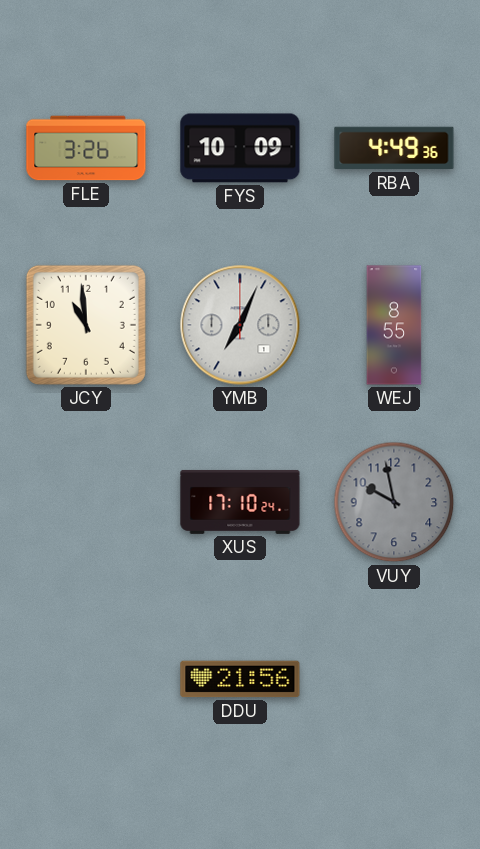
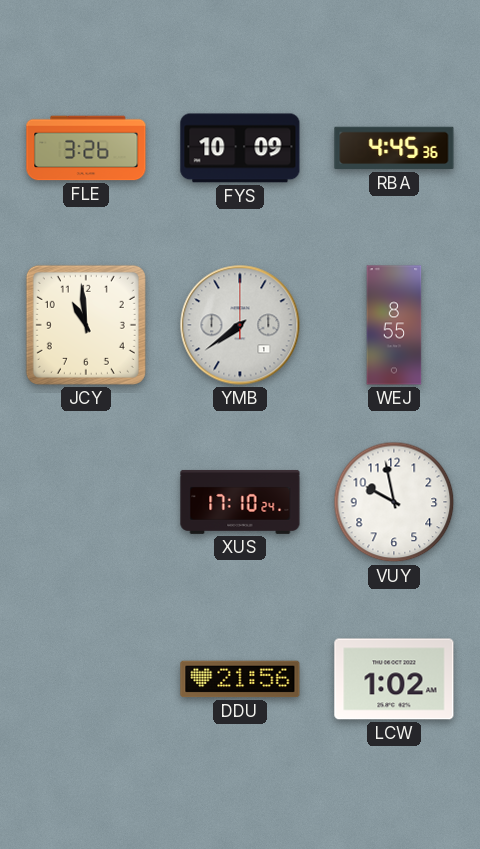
RBA: 4:49 -> 4:45 (394, 148)
YMB: 7:04 -> 7:39 (240, 325)
VUY dial: grey -> white (394, 502)
LCW: none -> 1:02 (394, 679)
